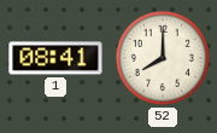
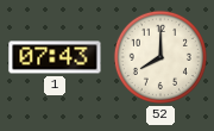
1: 08:41 -> 07:43 (55, 57)
